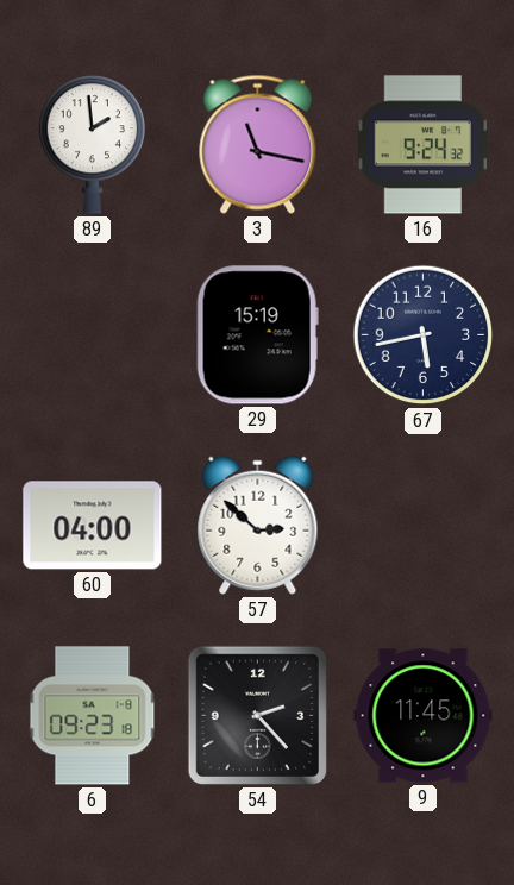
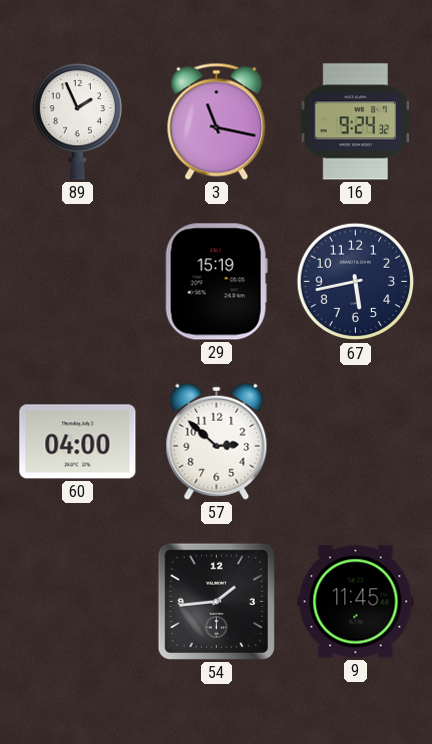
89: 1:59 -> 1:56 (77, 122)
6: 09:23 -> none (93, 716)
54: 2:23 -> 1:44 (216, 601)
